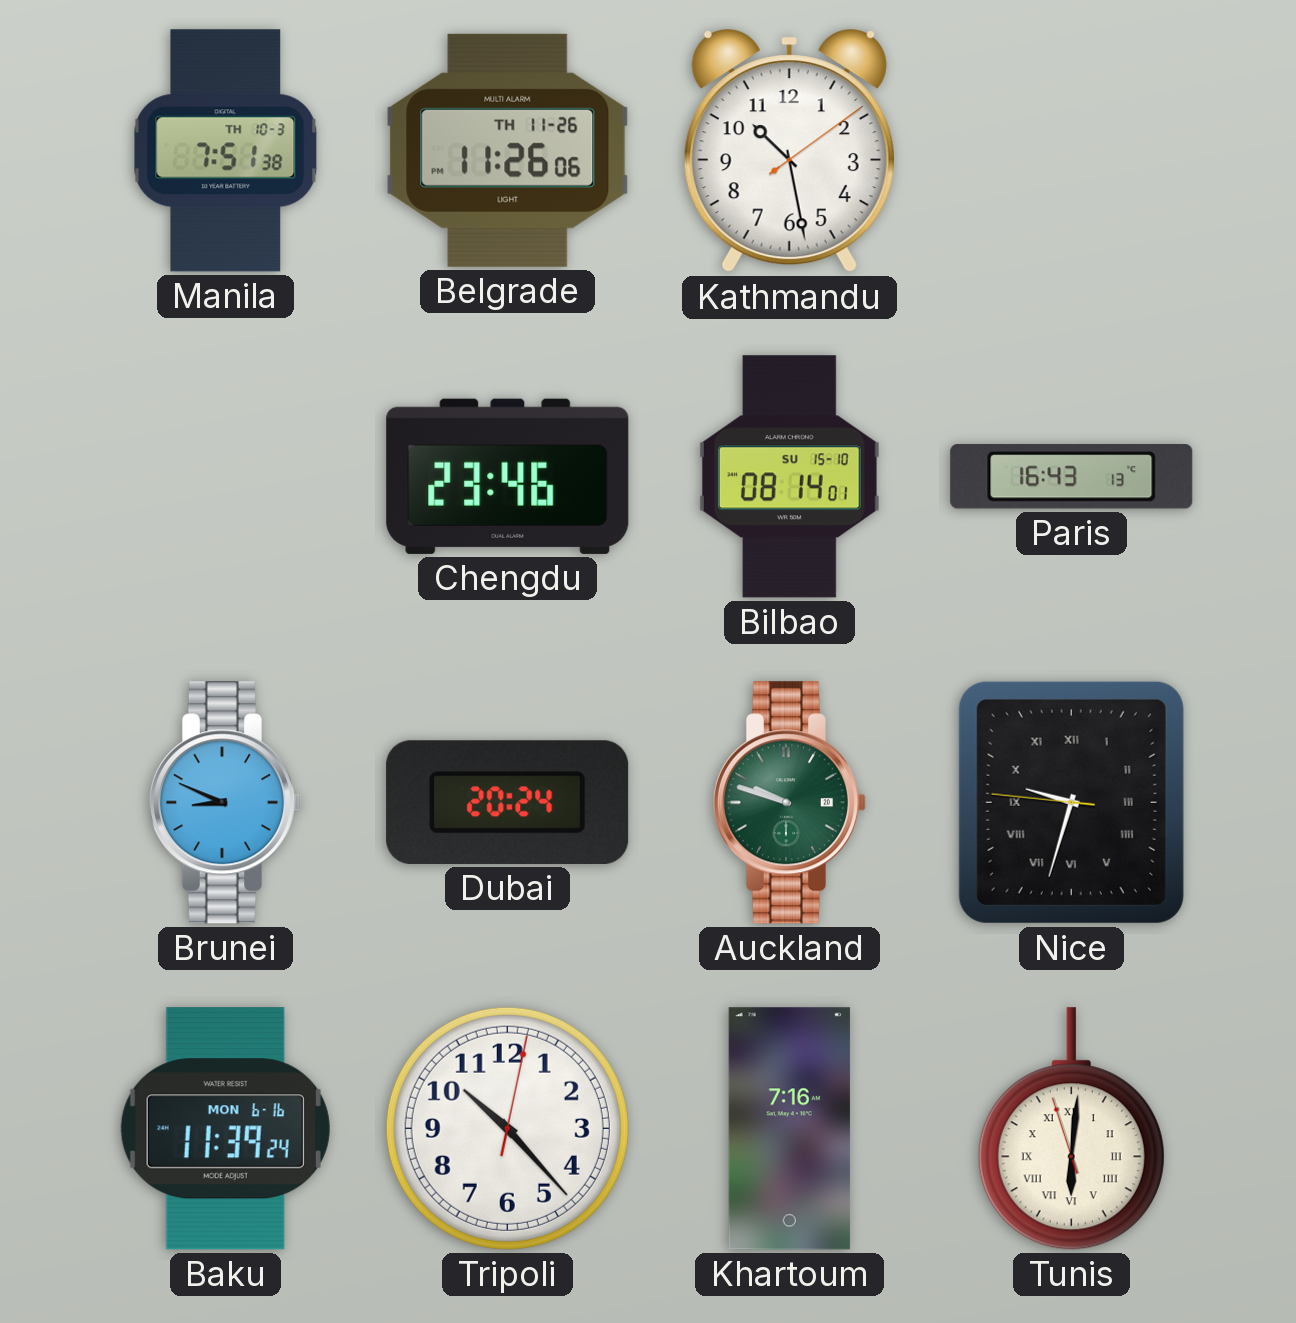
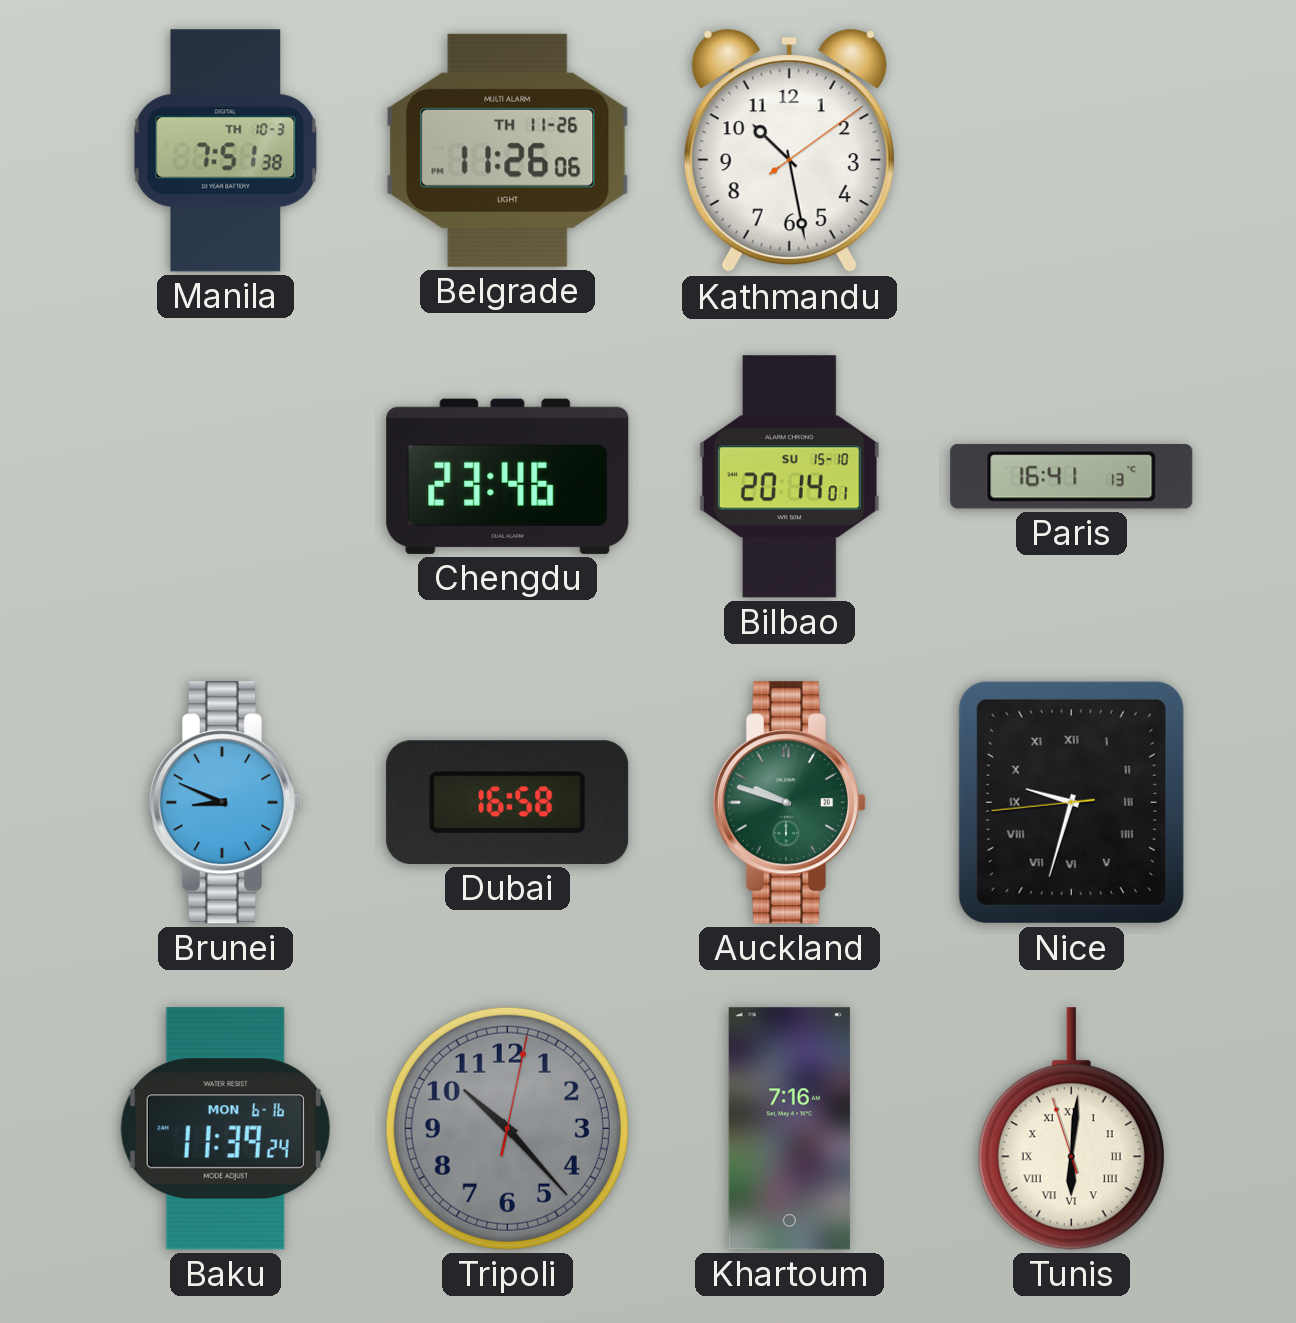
Bilbao: 08:14 -> 20:14 (789, 477)
Paris: 16:43 -> 16:41 (1072, 477)
Dubai: 20:24 -> 16:58 (508, 802)
Nice: 9:32:46 -> 9:32:44 (1071, 802)
Tripoli dial: white -> grey (507, 1128)
